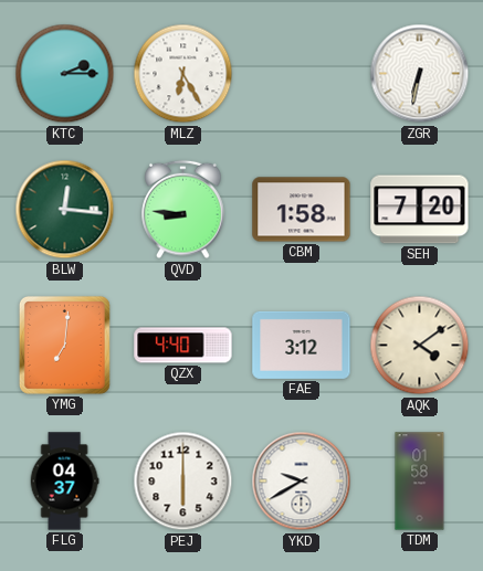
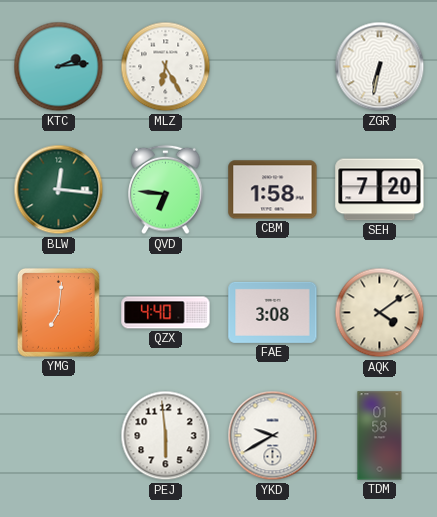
KTC: 2:15 -> 2:14 (59, 67)
QVD: 8:46 -> 6:46 (166, 190)
FAE: 3:12 -> 3:08 (273, 312)
FLG: 04:37 -> none (64, 482)
PEJ: 6:00 -> 5:59 (166, 436)
